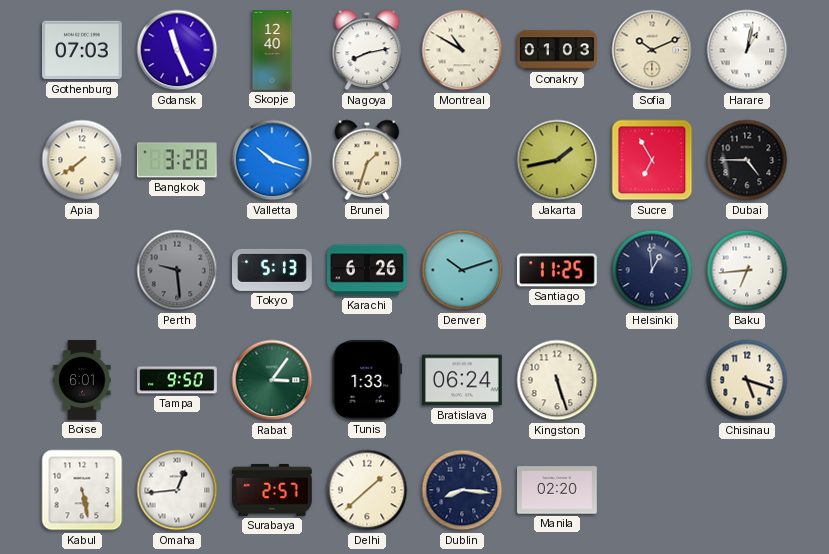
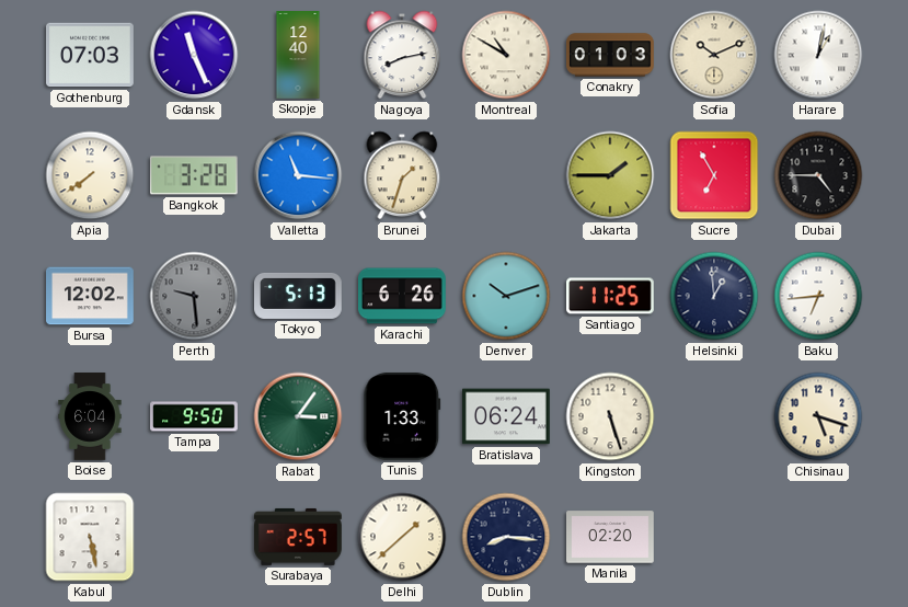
Valletta: 10:18 -> 11:16 (298, 175)
Jakarta: 1:43 -> 1:45 (610, 175)
Bursa: none -> 12:02 (91, 296)
Boise: 6:01 -> 6:04 (90, 416)
Omaha: 12:44 -> none (177, 490)
